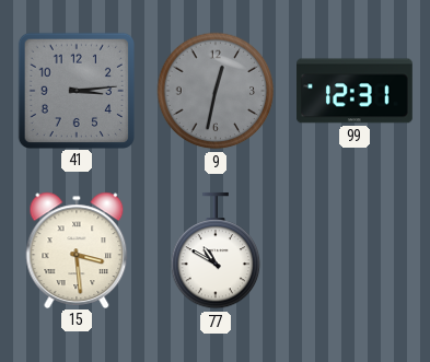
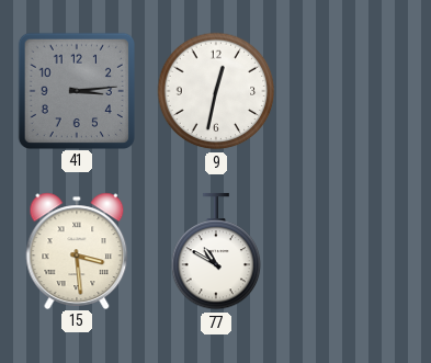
9 dial: grey -> white (216, 91)
99: 12:31 -> none (356, 91)
